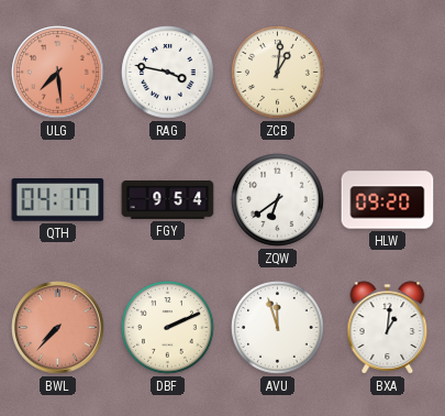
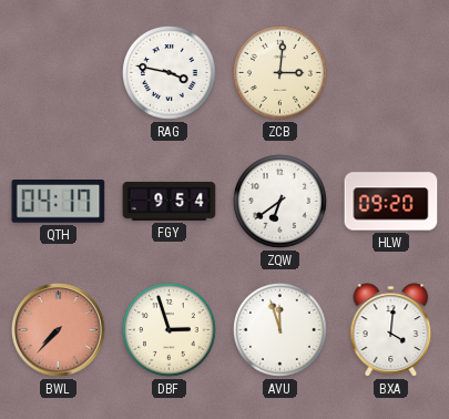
ULG: 7:29 -> none (58, 73)
ZCB: 1:01 -> 3:01 (280, 73)
DBF: 2:11 -> 2:57 (170, 330)
BXA: 1:01 -> 4:01 (391, 330)
